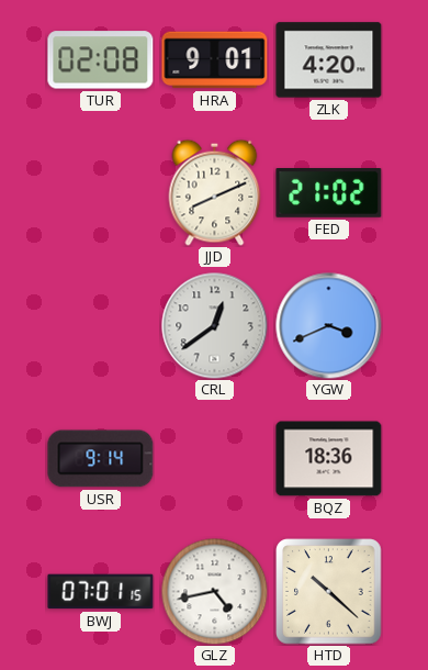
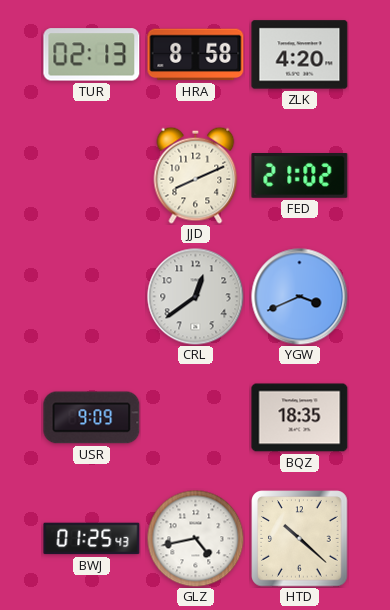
TUR: 02:08 -> 02:13 (92, 55)
HRA: 9:01 -> 8:58 (196, 55)
USR: 9:14 -> 9:09 (92, 418)
BQZ: 18:36 -> 18:35 (300, 418)
BWJ: 07:01 -> 01:25 (92, 539)
